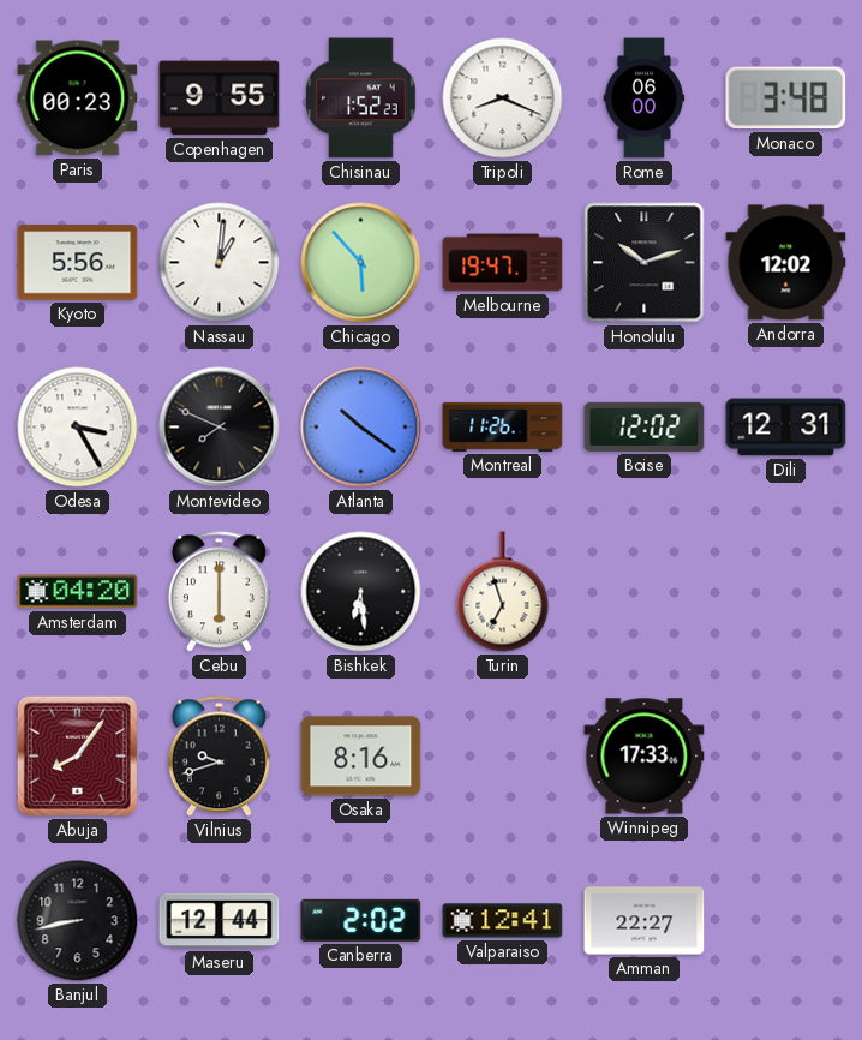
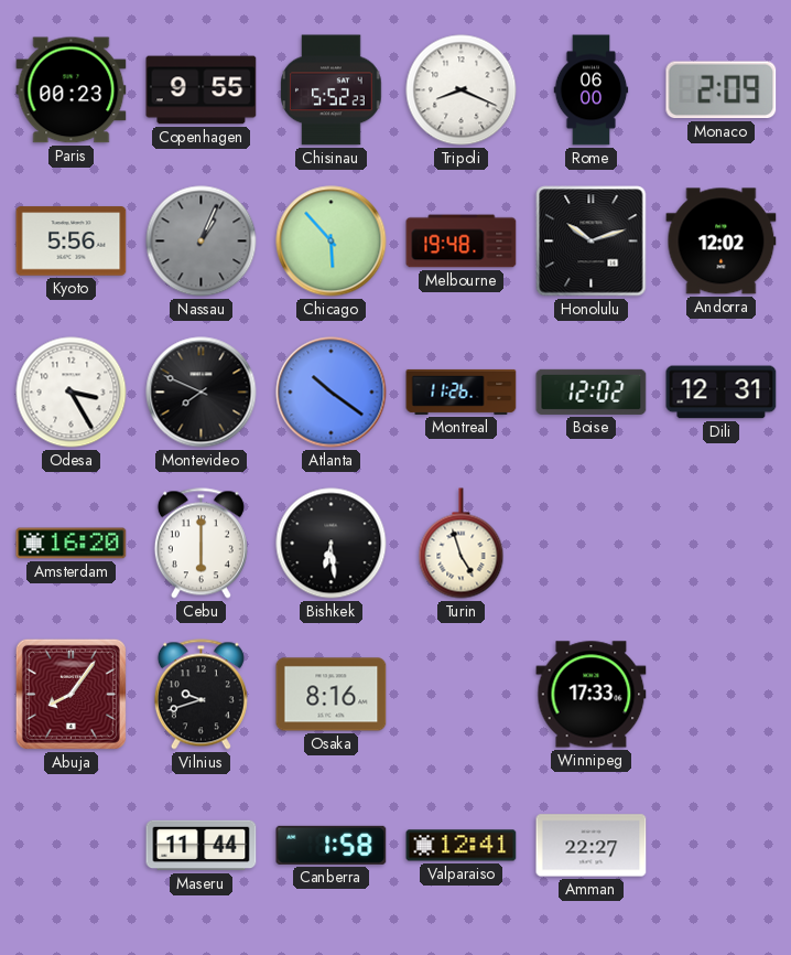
Chisinau: 1:52 -> 5:52 (332, 90)
Monaco: 3:48 -> 2:09 (722, 90)
Nassau: 1:01 -> 1:04 (202, 242)
Nassau dial: white -> grey (202, 242)
Melbourne: 19:47 -> 19:48 (462, 242)
Amsterdam: 04:20 -> 16:20 (72, 544)
Turin: 6:57 -> 4:57 (462, 544)
Banjul: 8:43 -> none (78, 921)
Maseru: 12:44 -> 11:44 (202, 846)
Canberra: 2:02 -> 1:58 (332, 845)
